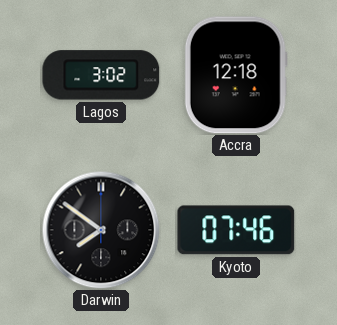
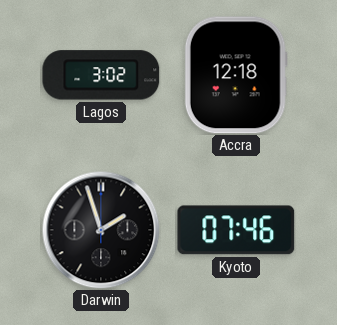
Darwin: 7:51 -> 1:57 (101, 230)
